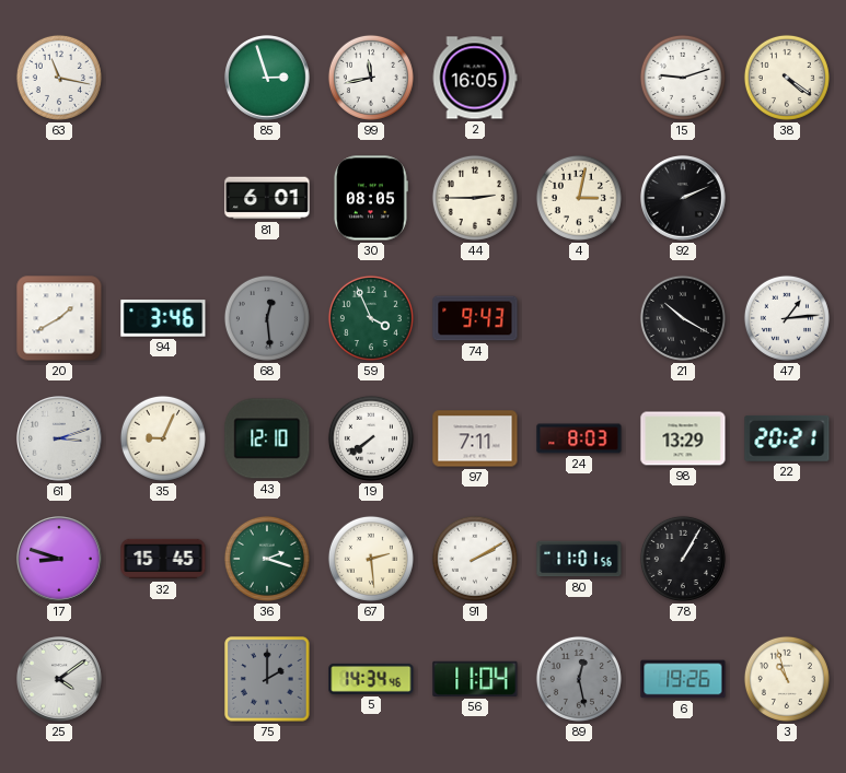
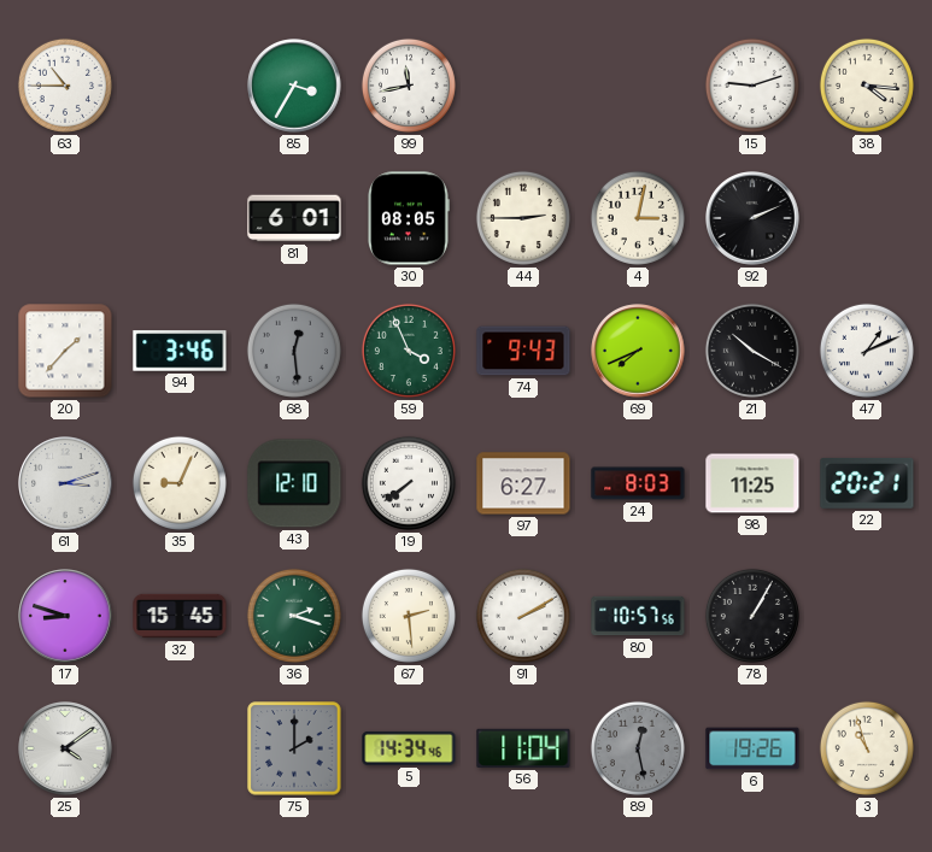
63: 11:17 -> 10:45 (65, 86)
85: 2:57 -> 3:35 (294, 86)
2: 16:05 -> none (475, 78)
38: 4:21 -> 4:16 (867, 86)
20: 1:40 -> 1:37 (65, 351)
69: none -> 7:41 (638, 351)
47: 1:14 -> 1:11 (867, 351)
97: 7:11 -> 6:27 (523, 483)
98: 13:29 -> 11:25 (752, 483)
80: 11:01 -> 10:57 (638, 616)
